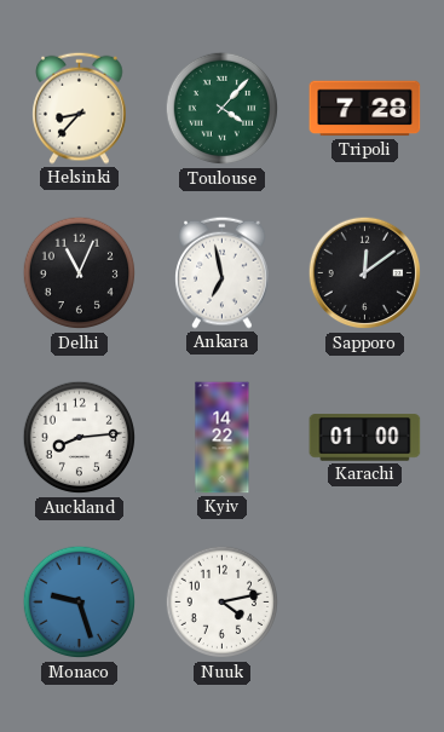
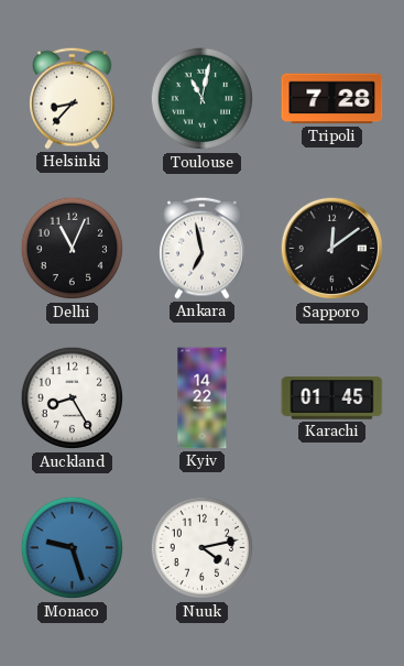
Toulouse: 4:07 -> 11:02 (203, 99)
Auckland: 8:14 -> 8:25 (73, 398)
Karachi: 01:00 -> 01:45 (332, 398)
